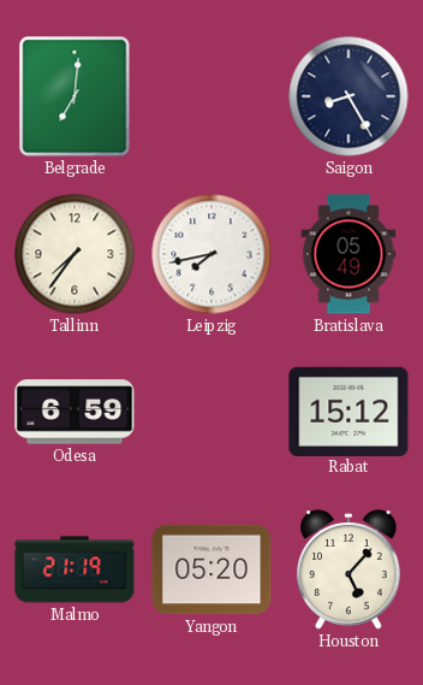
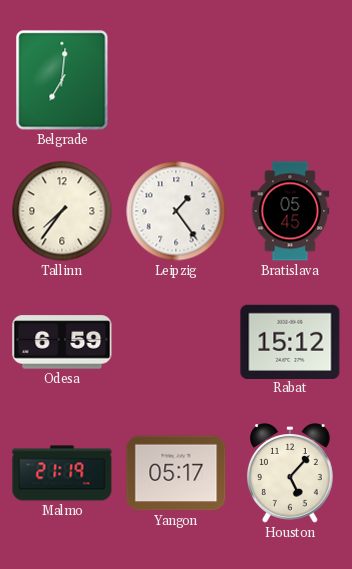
Saigon: 8:25 -> none (348, 96)
Leipzig: 7:43 -> 1:24 (176, 211)
Bratislava: 05:49 -> 05:45 (290, 211)
Yangon: 05:20 -> 05:17 (176, 473)
